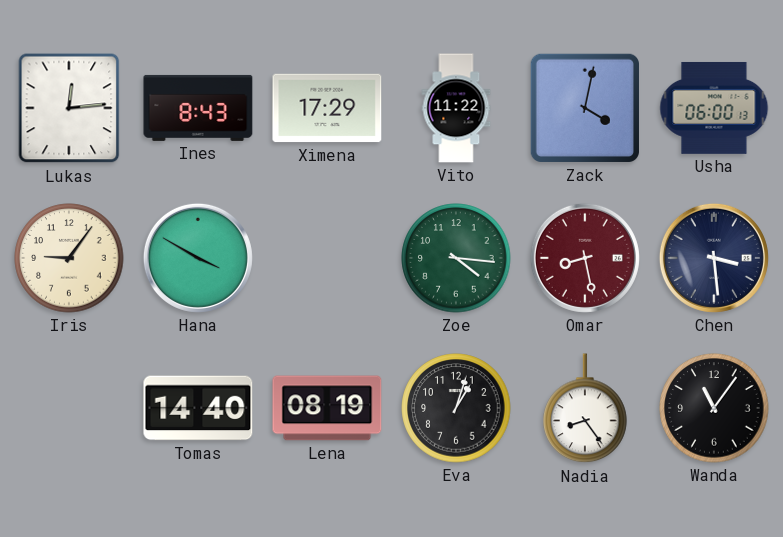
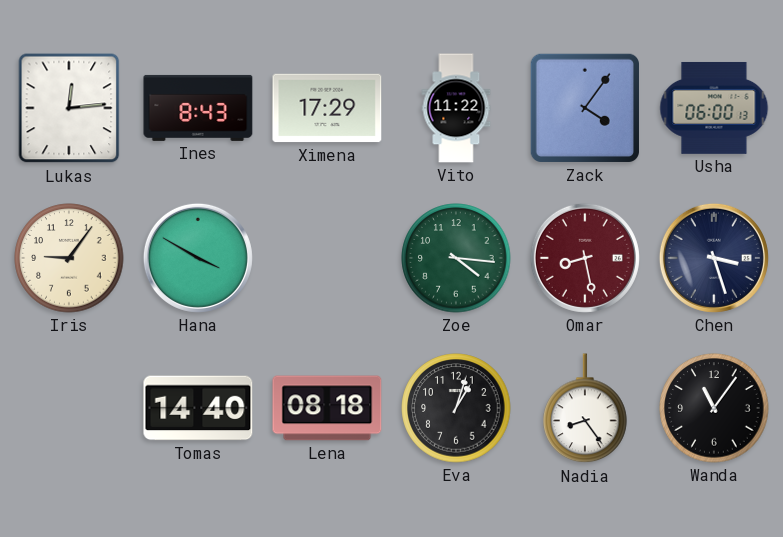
Zack: 4:02 -> 4:06 (585, 108)
Chen: 3:29 -> 3:27 (714, 258)
Lena: 08:19 -> 08:18 (327, 408)
